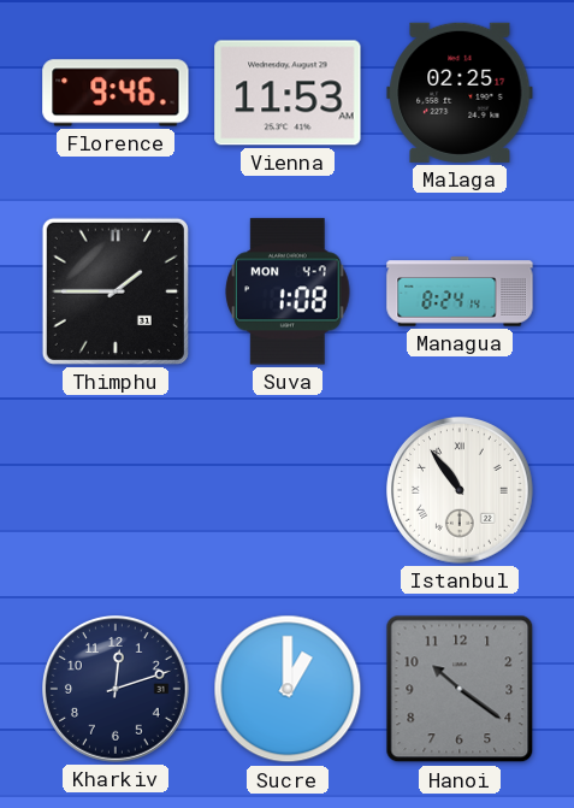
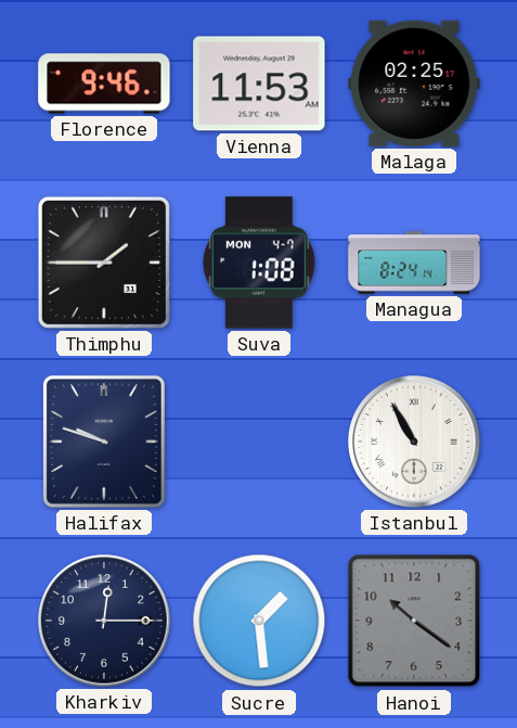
Halifax: none -> 9:48 (104, 442)
Istanbul: 10:54 -> 10:55 (414, 442)
Kharkiv: 12:12 -> 12:15 (104, 621)
Sucre: 1:00 -> 1:29 (259, 621)
